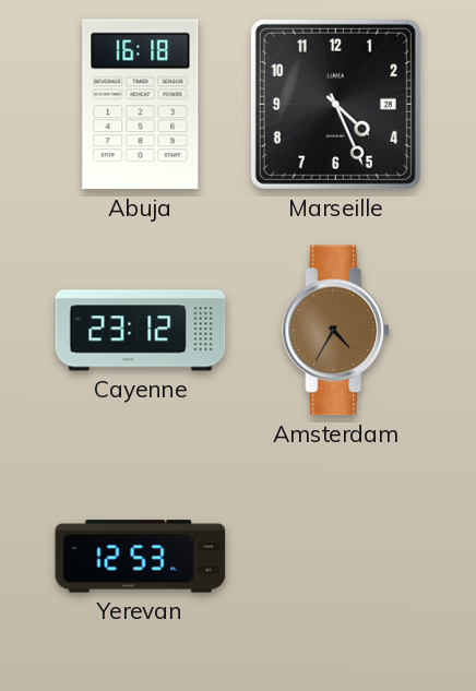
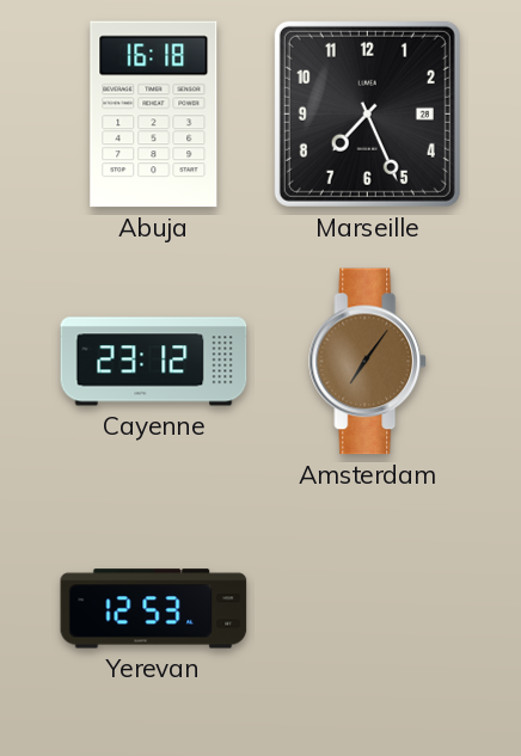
Marseille: 4:26 -> 7:26 (367, 113)
Amsterdam: 4:35 -> 7:06 (368, 362)
